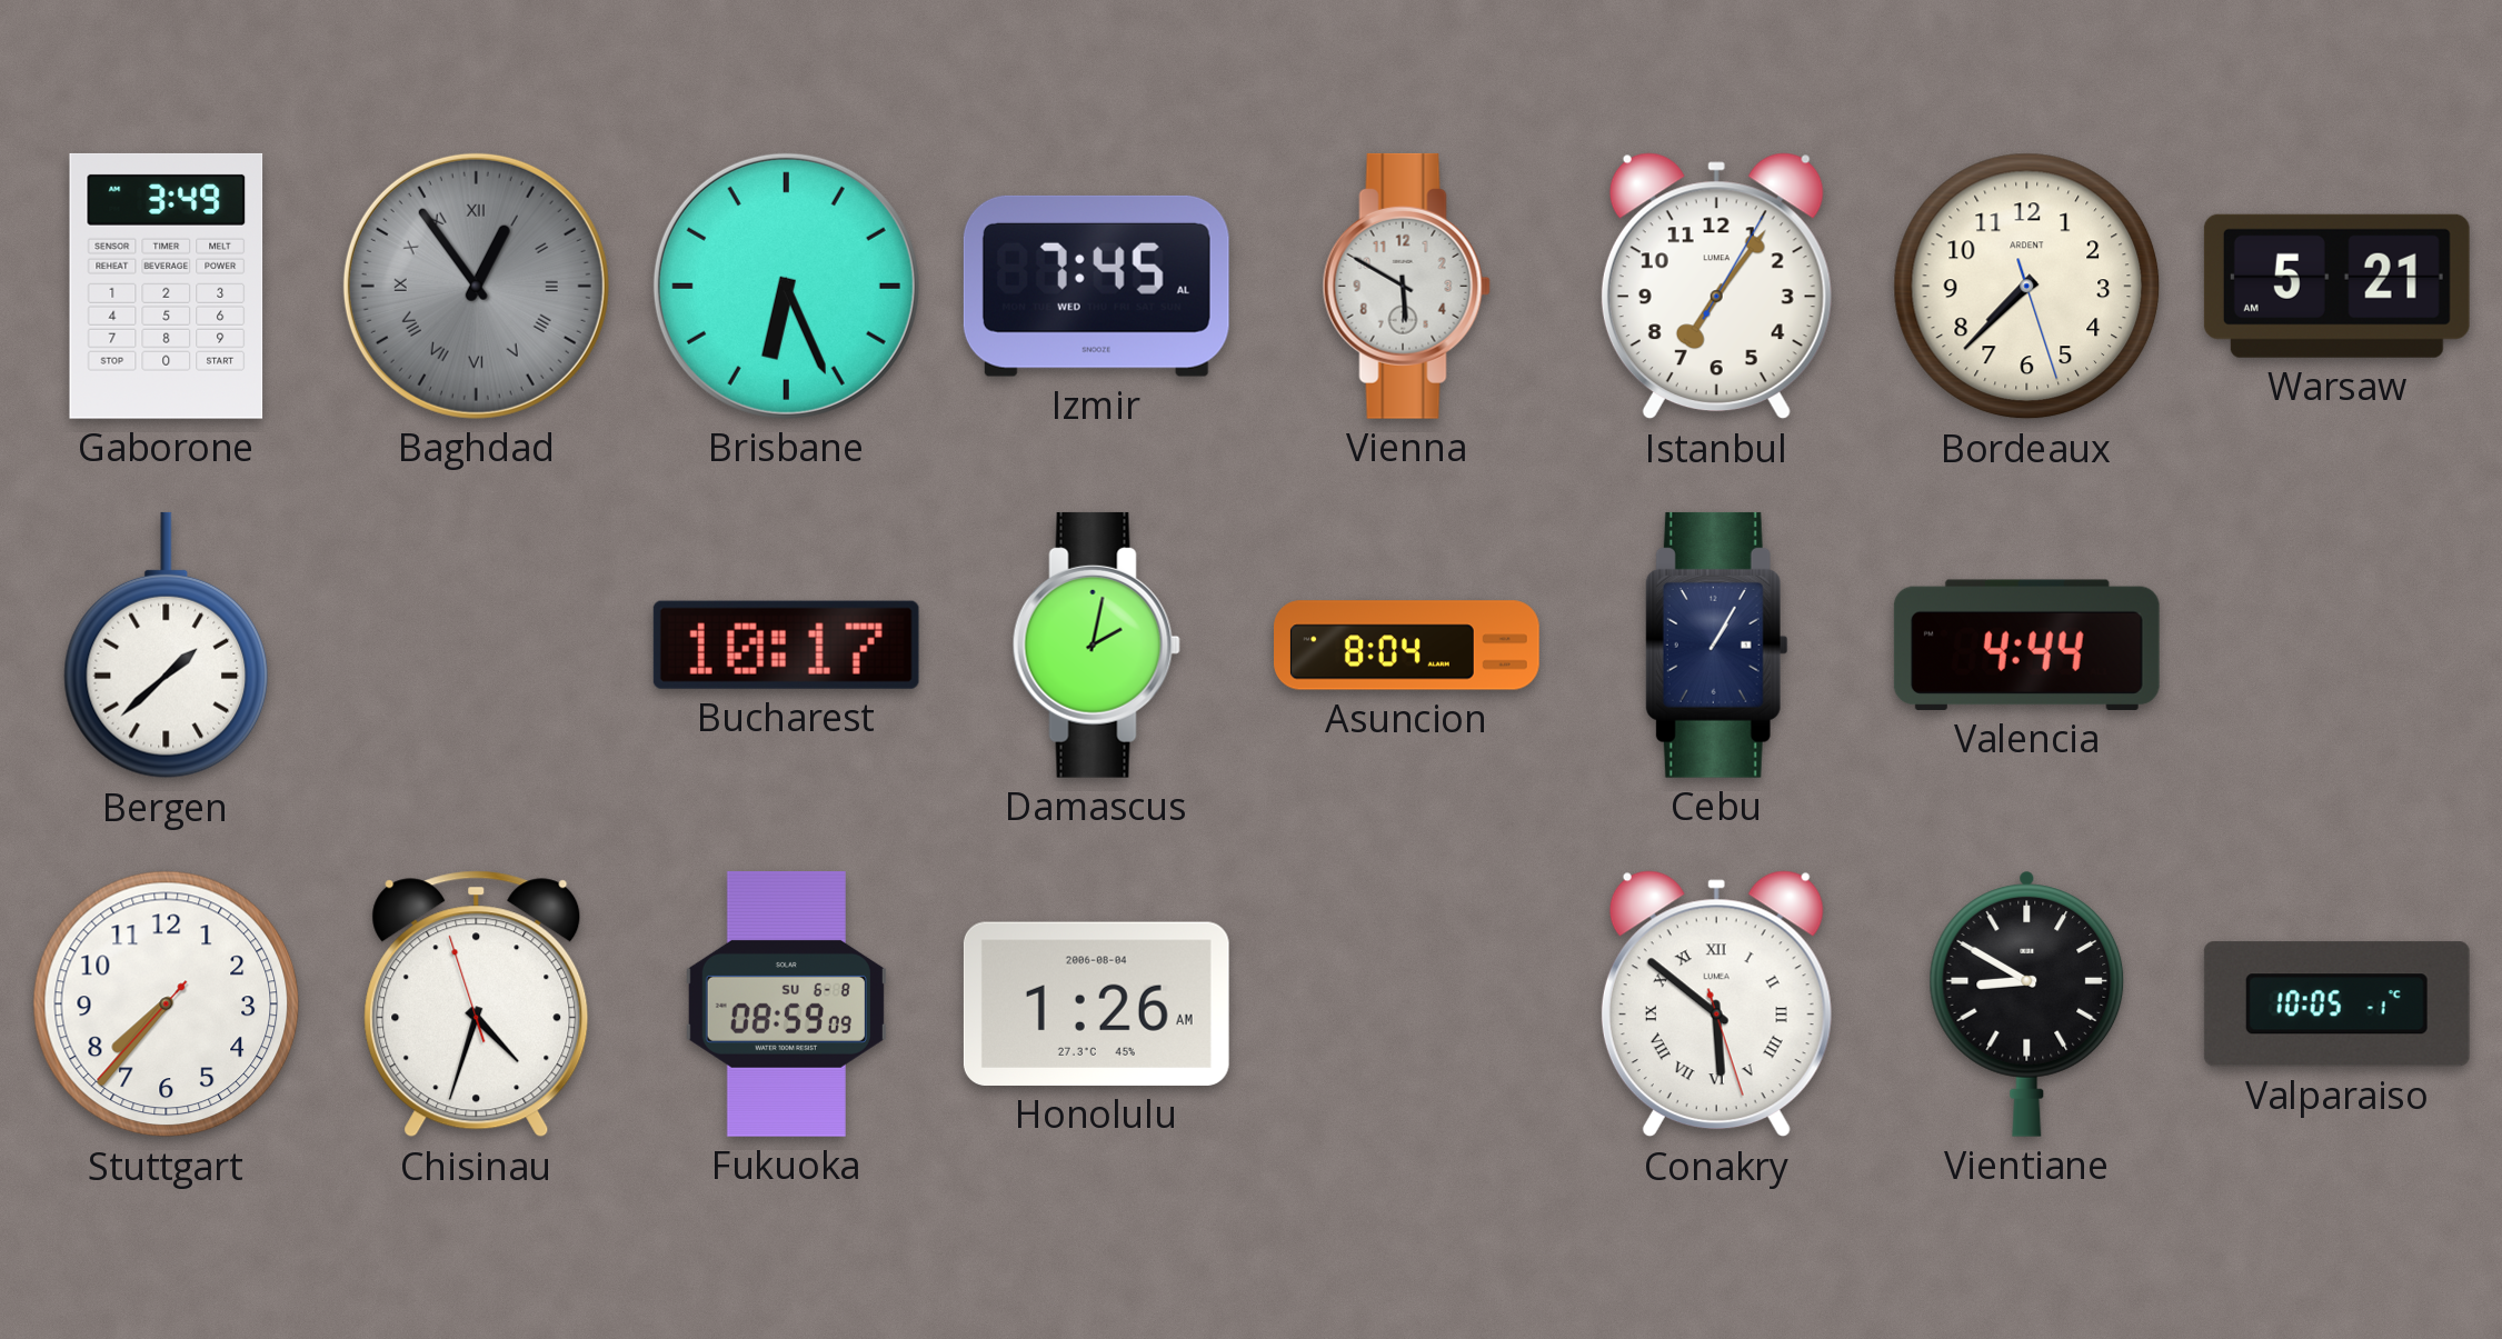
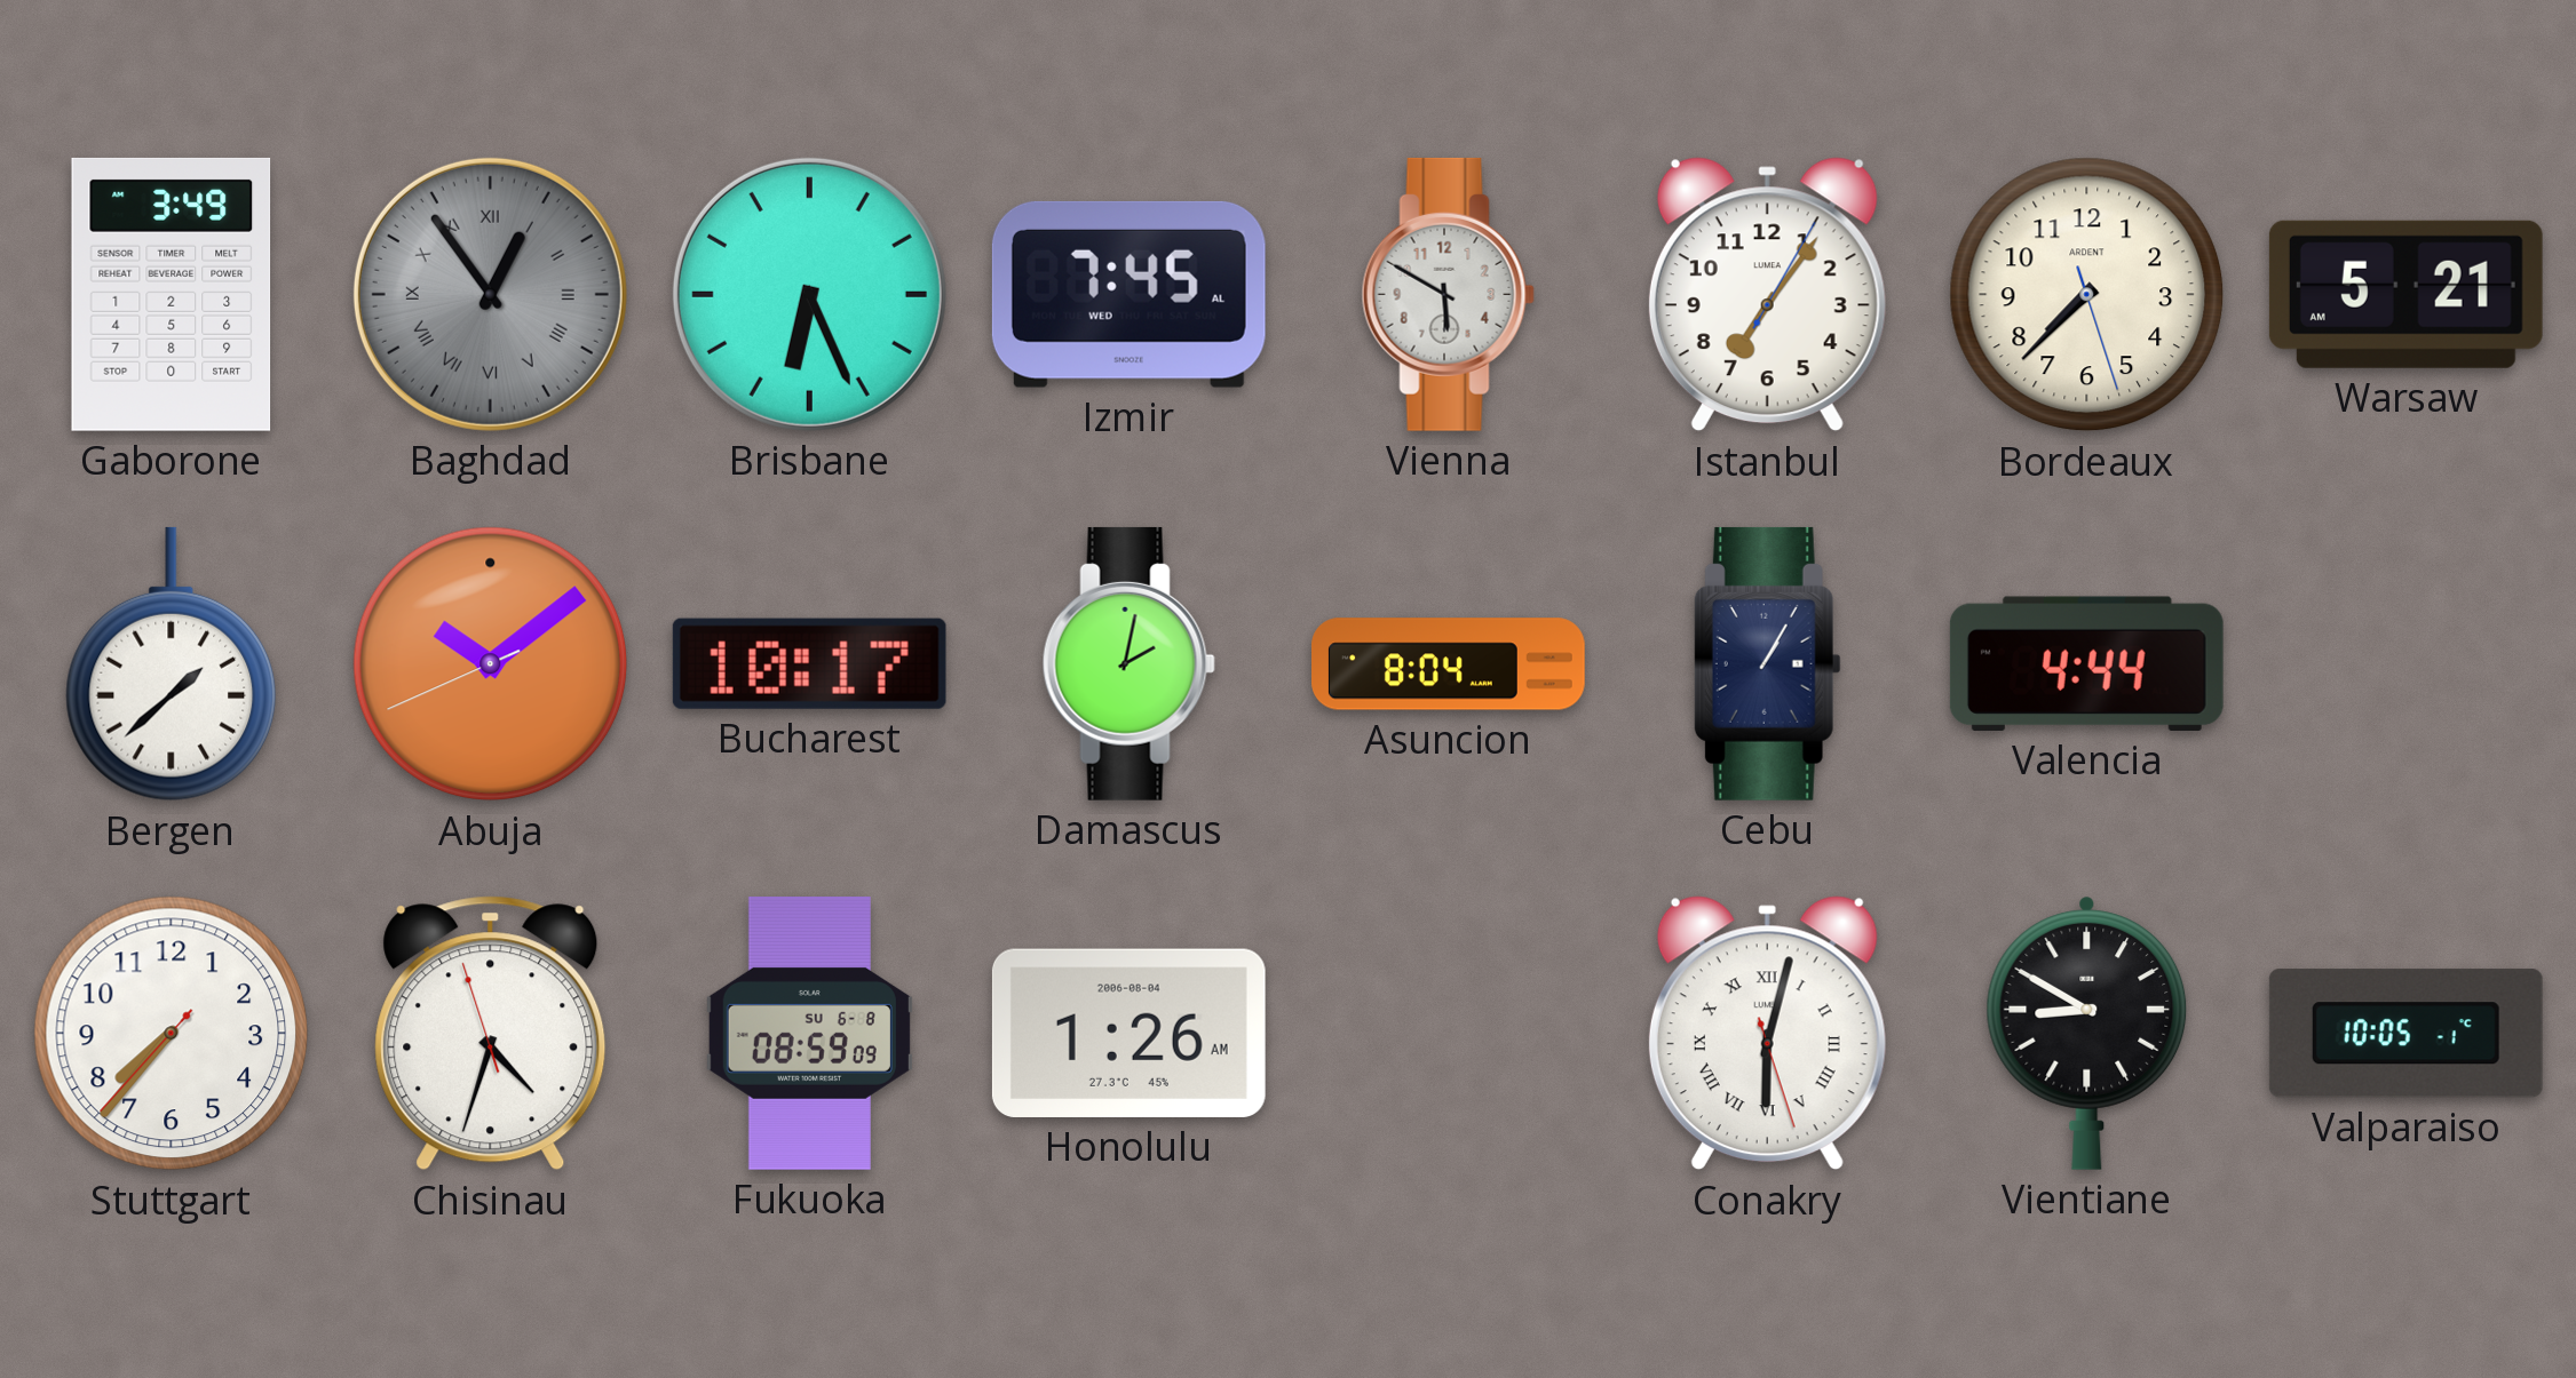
Abuja: none -> 10:08 (491, 664)
Conakry: 5:51 -> 6:02 (1767, 1034)
